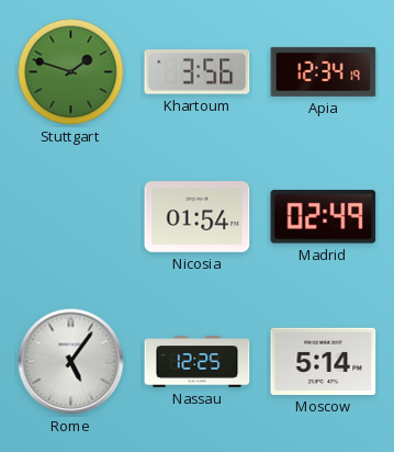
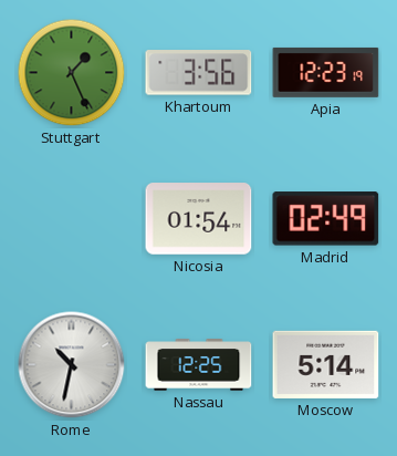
Stuttgart: 1:48 -> 1:26 (72, 73)
Apia: 12:34 -> 12:23 (326, 72)
Rome: 5:06 -> 10:32 (72, 365)
